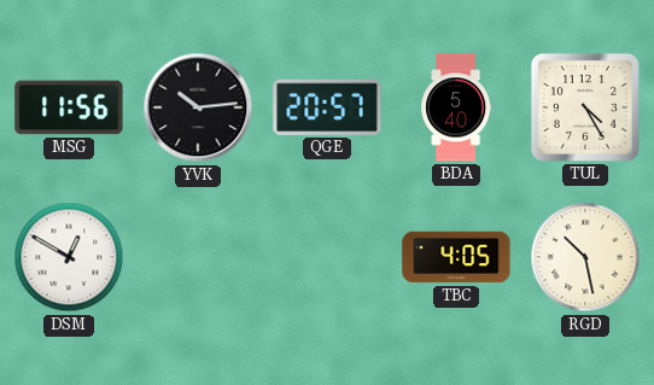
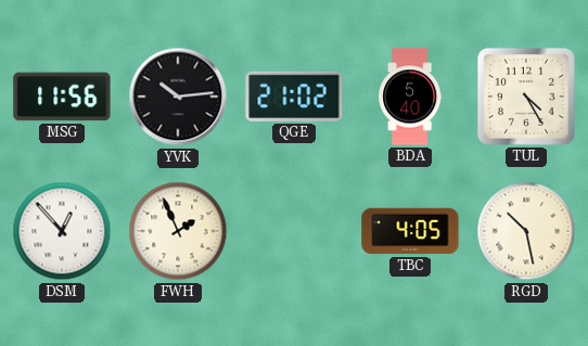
QGE: 20:57 -> 21:02 (294, 97)
DSM: 12:50 -> 12:53 (62, 231)
FWH: none -> 1:56 (178, 231)
